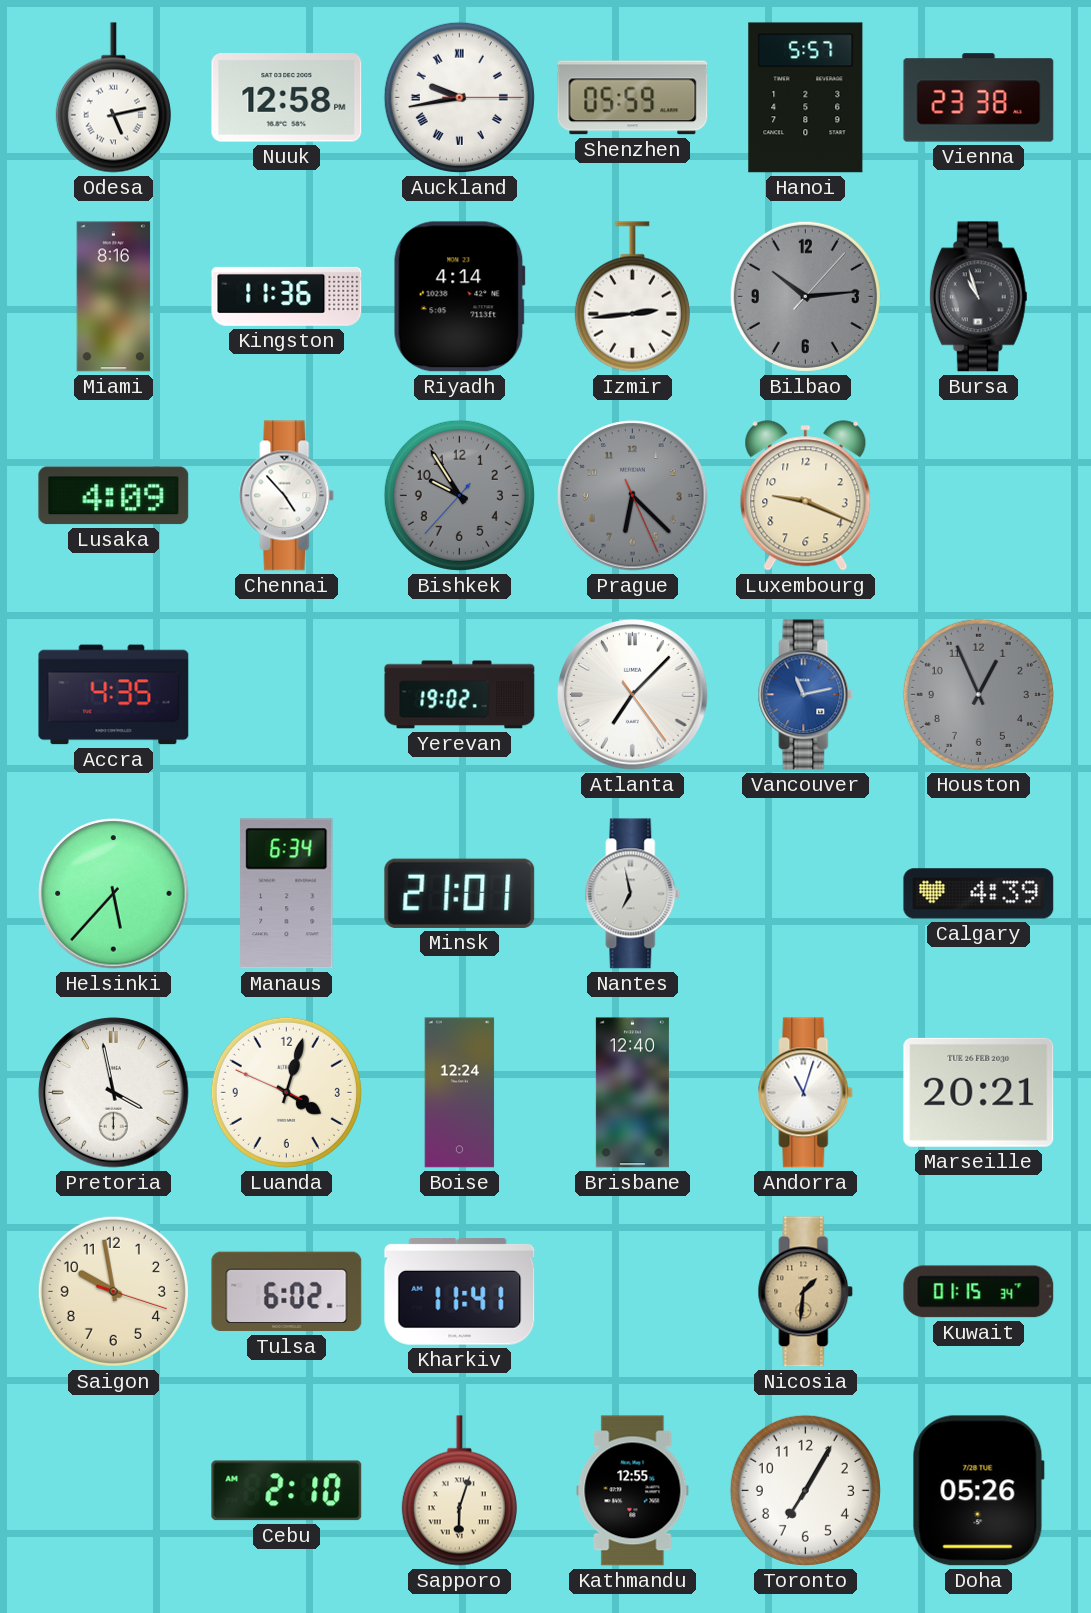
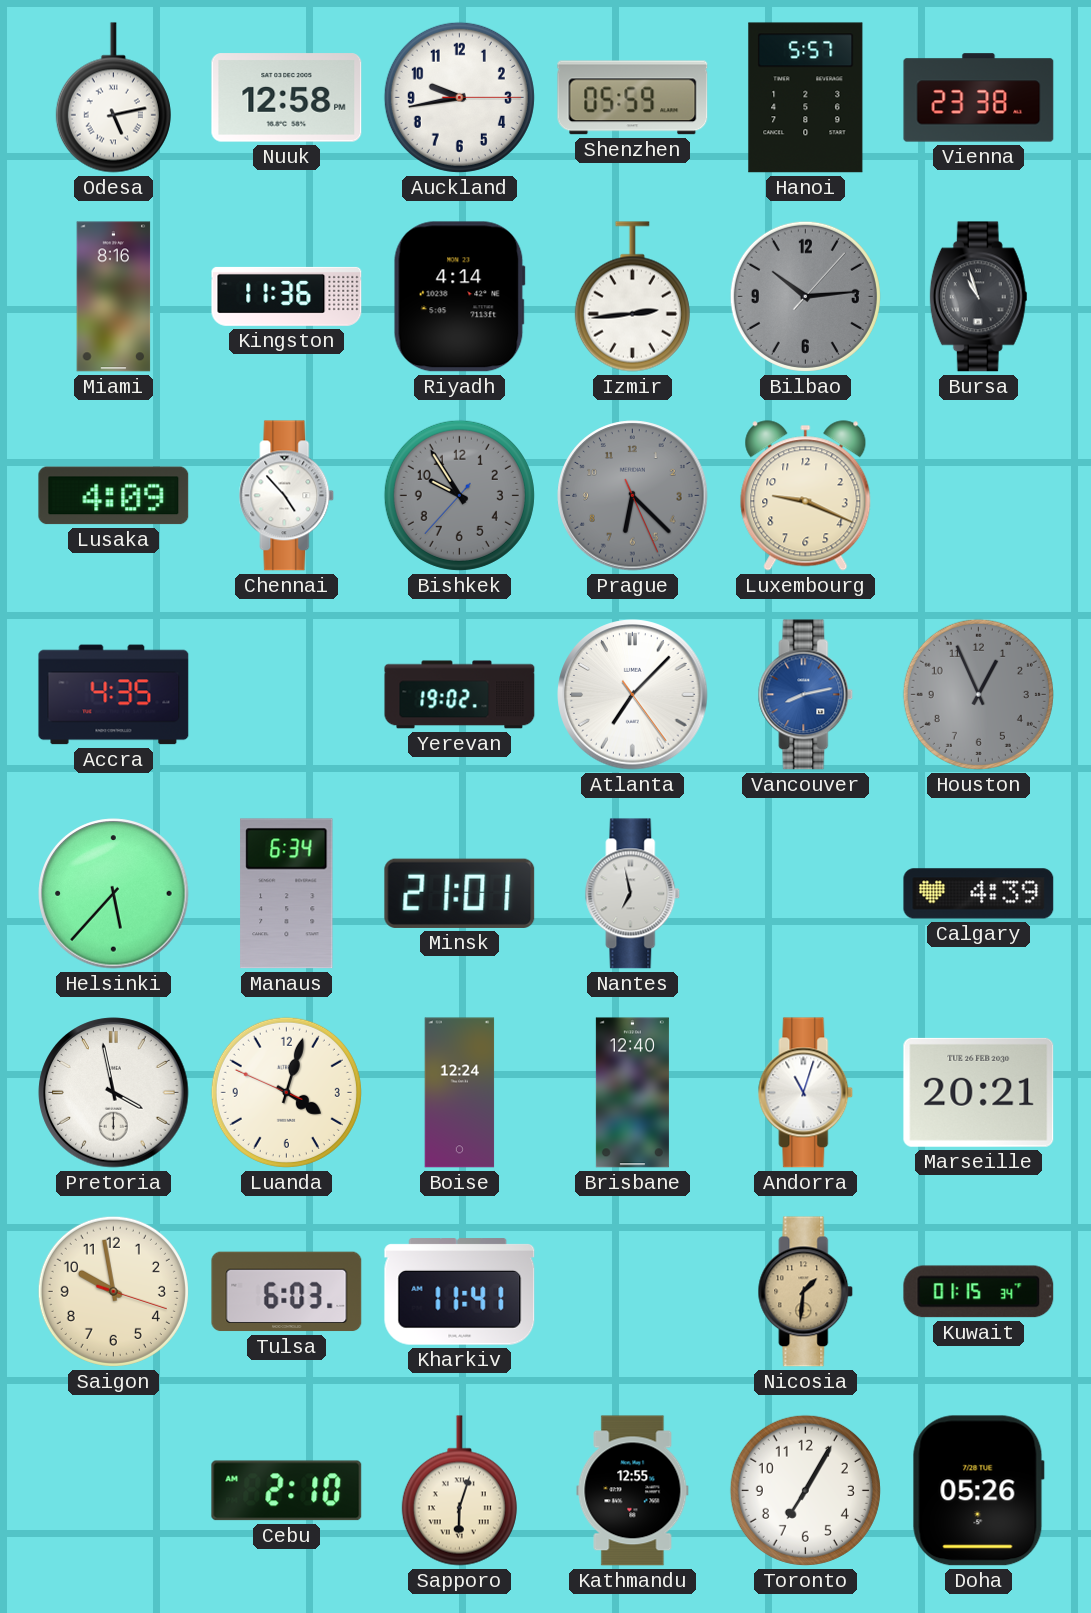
Auckland numerals: Roman -> Arabic (459, 97)
Vancouver: 11:13 -> 8:13 (806, 695)
Tulsa: 6:02 -> 6:03 (287, 1292)
